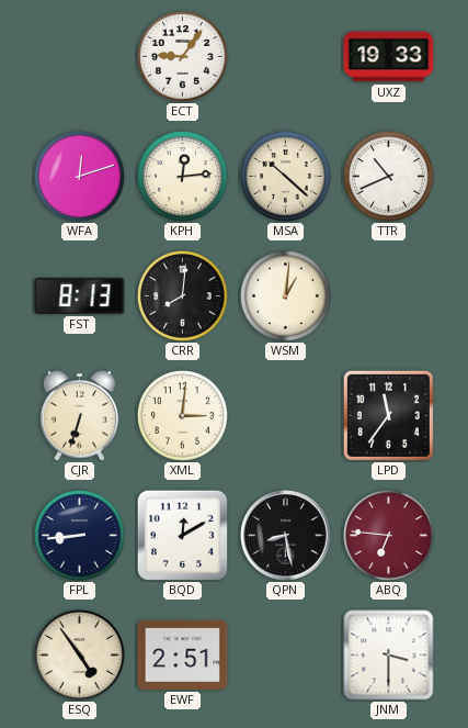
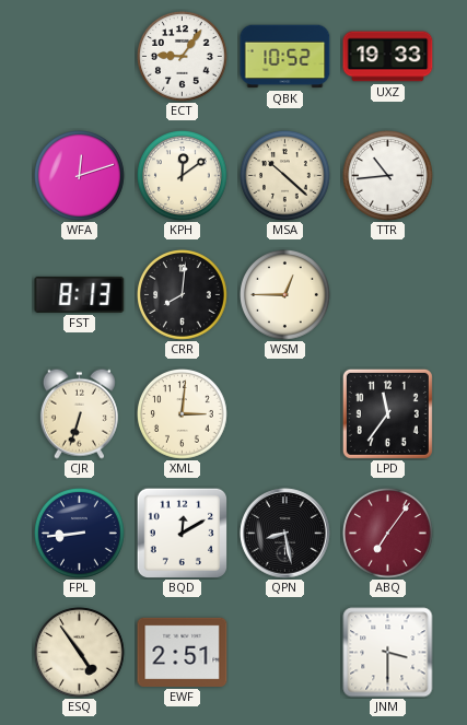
QBK: none -> 10:52 (285, 57)
KPH: 12:14 -> 12:09 (183, 176)
TTR: 10:41 -> 10:44 (388, 176)
WSM: 1:01 -> 12:45 (285, 295)
ABQ: 6:46 -> 7:06 (388, 534)
